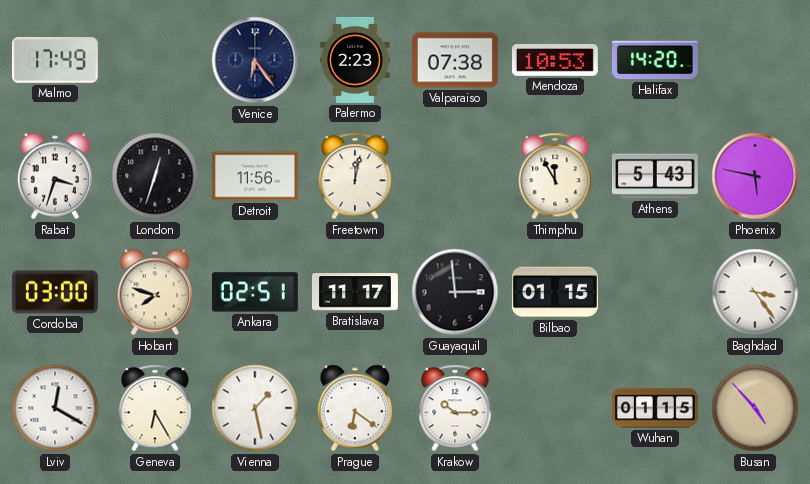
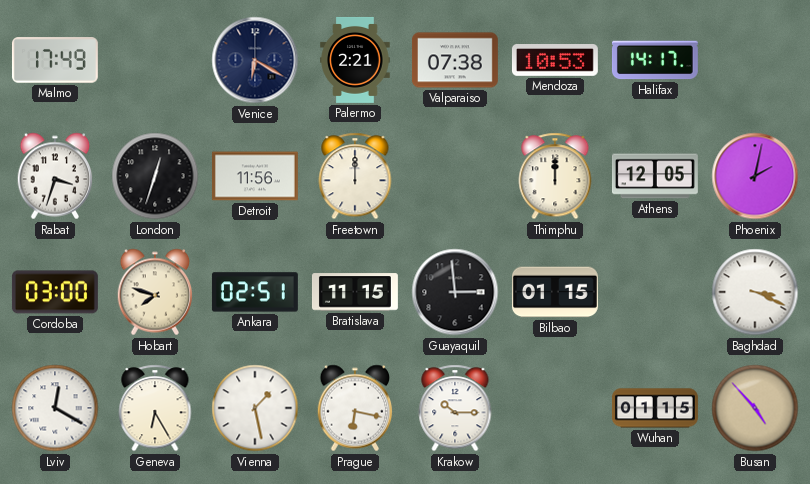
Venice: 6:24 -> 6:20 (255, 60)
Palermo: 2:23 -> 2:21 (355, 60)
Halifax: 14:20 -> 14:17 (655, 60)
Freetown: 12:02 -> 12:00 (355, 176)
Thimphu: 11:55 -> 12:00 (555, 176)
Athens: 5:43 -> 12:05 (655, 176)
Phoenix: 5:47 -> 2:02 (755, 176)
Bratislava: 11:17 -> 11:15 (355, 292)
Baghdad: 3:24 -> 3:19 (755, 292)
Prague: 6:21 -> 6:17 (355, 408)
